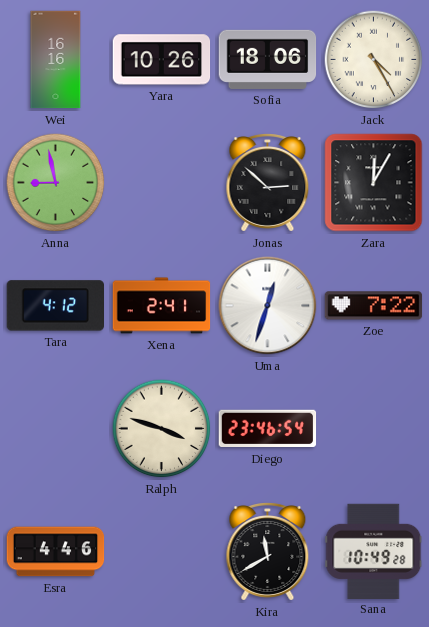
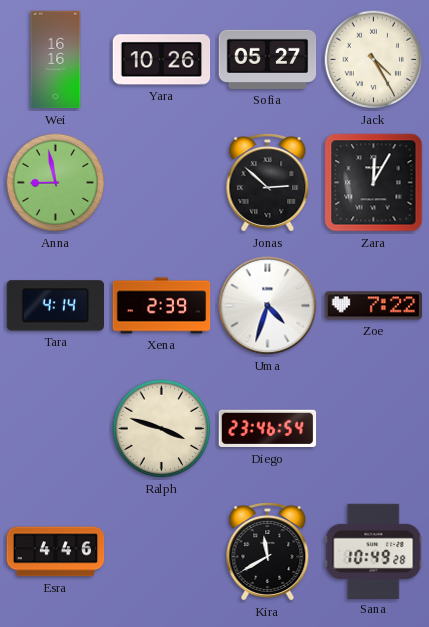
Sofia: 18:06 -> 05:27 (268, 59)
Tara: 4:12 -> 4:14 (55, 306)
Xena: 2:41 -> 2:39 (162, 306)
Uma: 12:33 -> 4:33 (268, 306)
